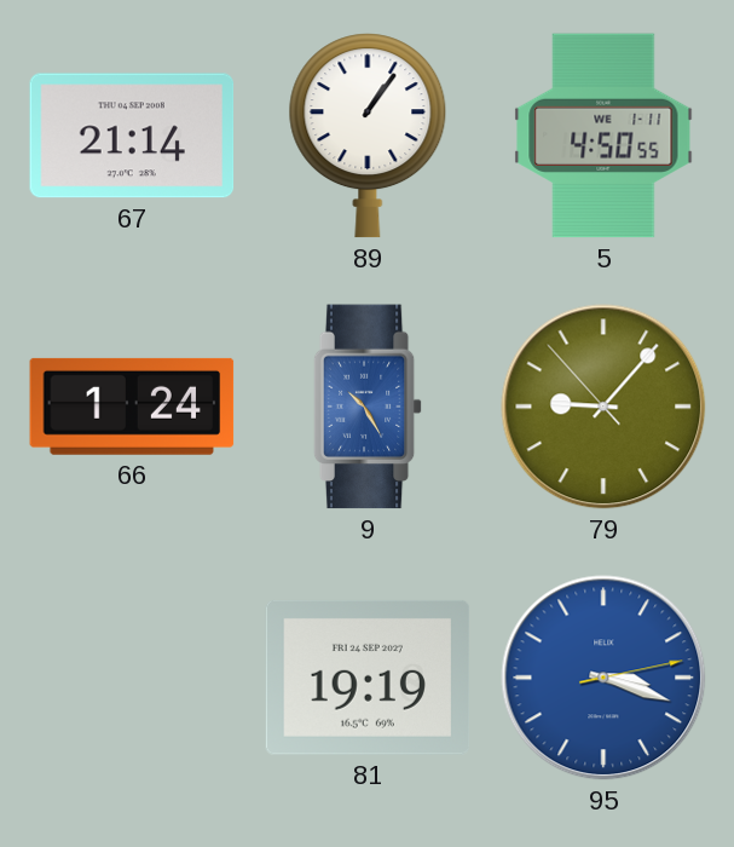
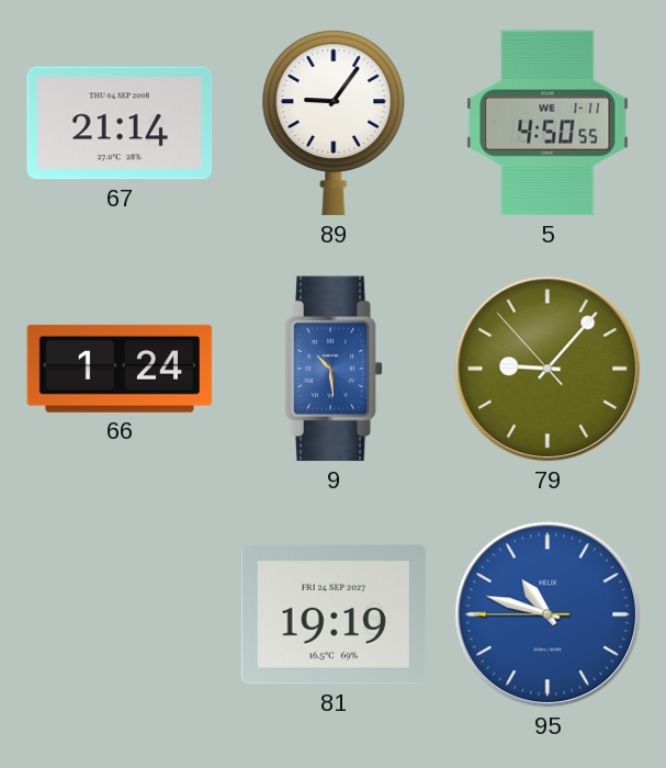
89: 1:06 -> 9:06 (334, 123)
9: 10:25 -> 10:29 (334, 369)
95: 3:18 -> 10:47 (548, 614)
